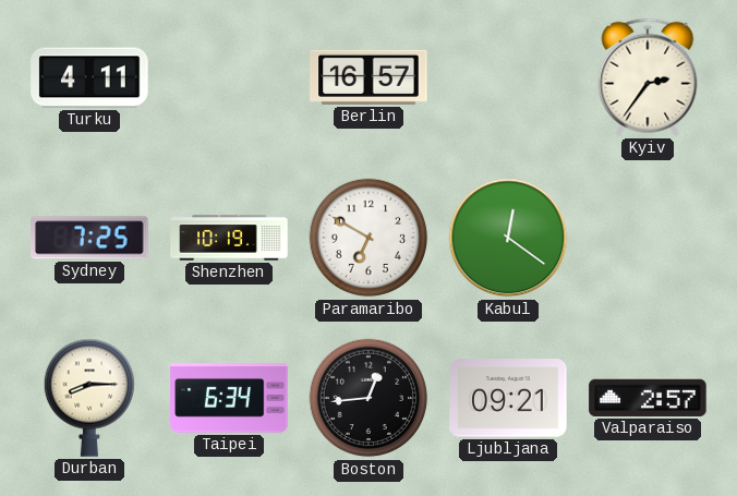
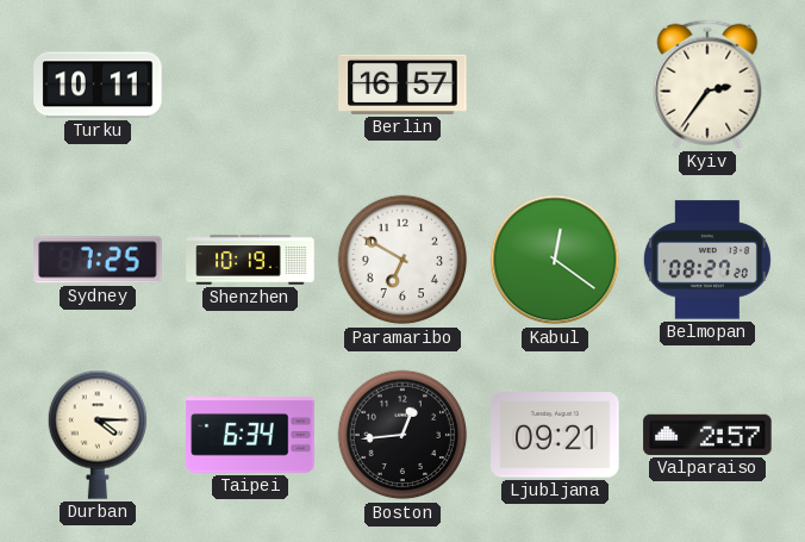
Turku: 4:11 -> 10:11 (98, 85)
Belmopan: none -> 08:27 (707, 260)
Durban: 8:15 -> 4:15 (96, 435)
